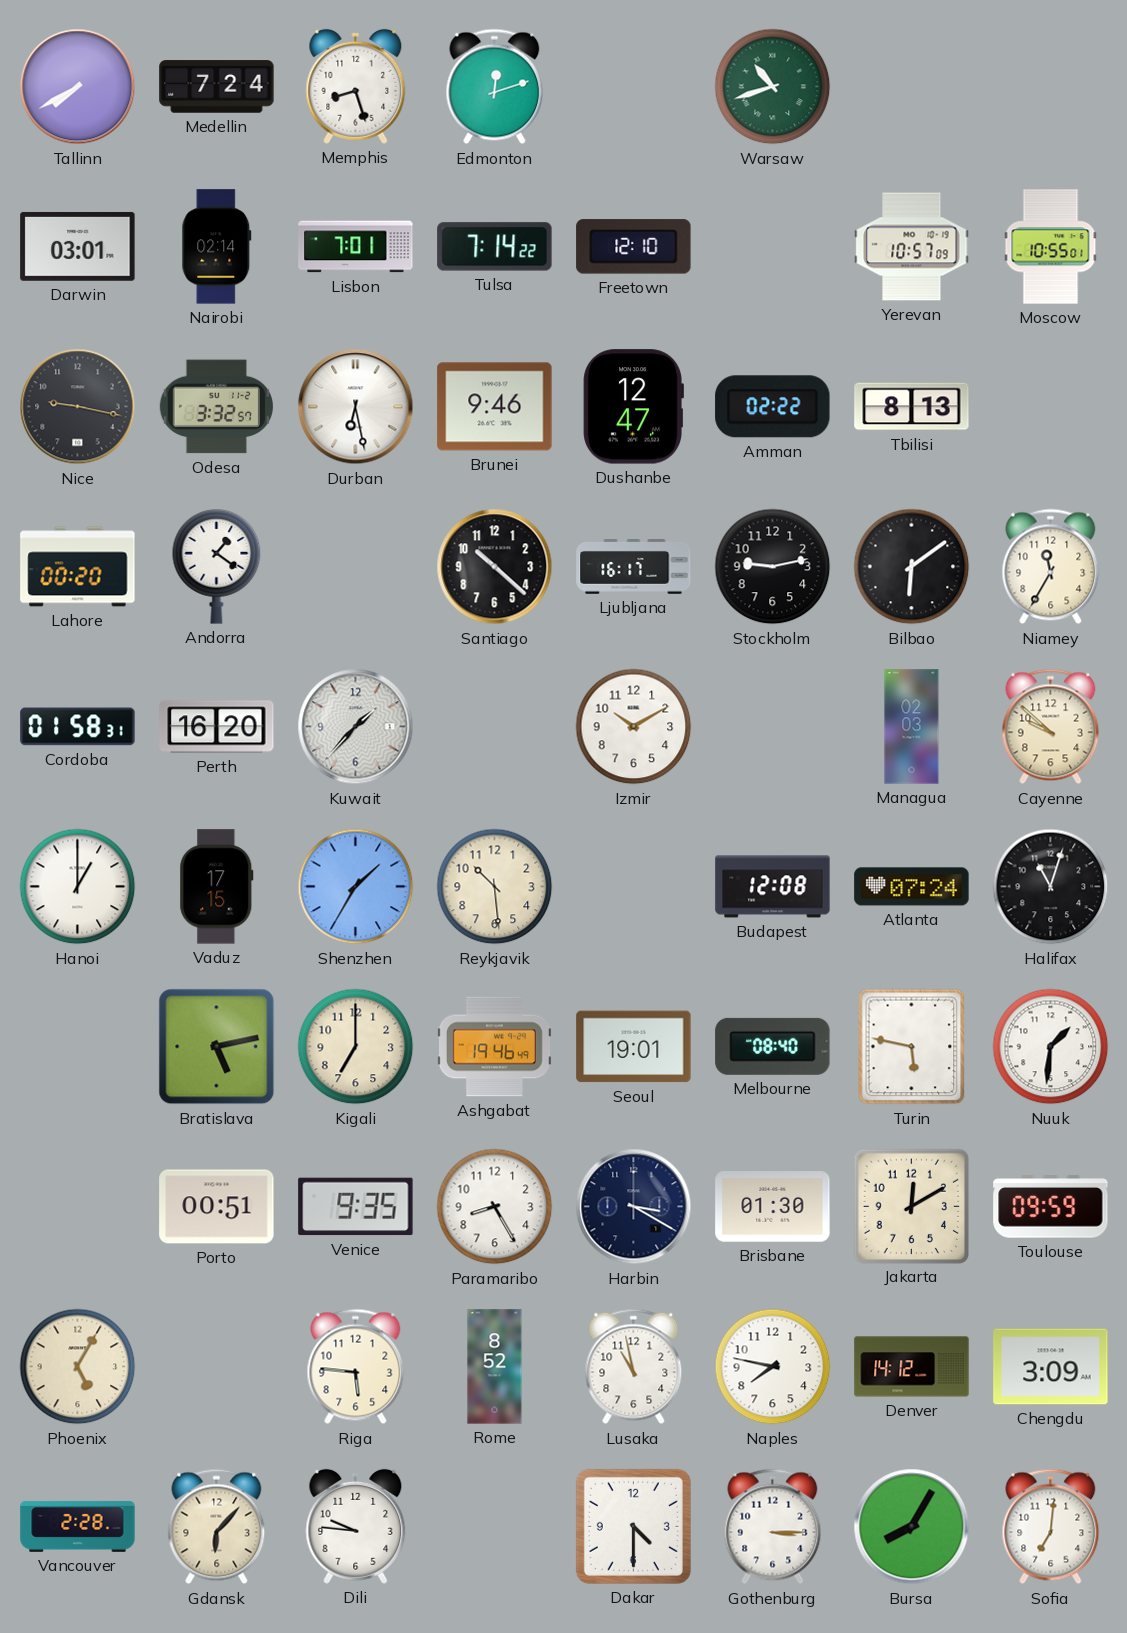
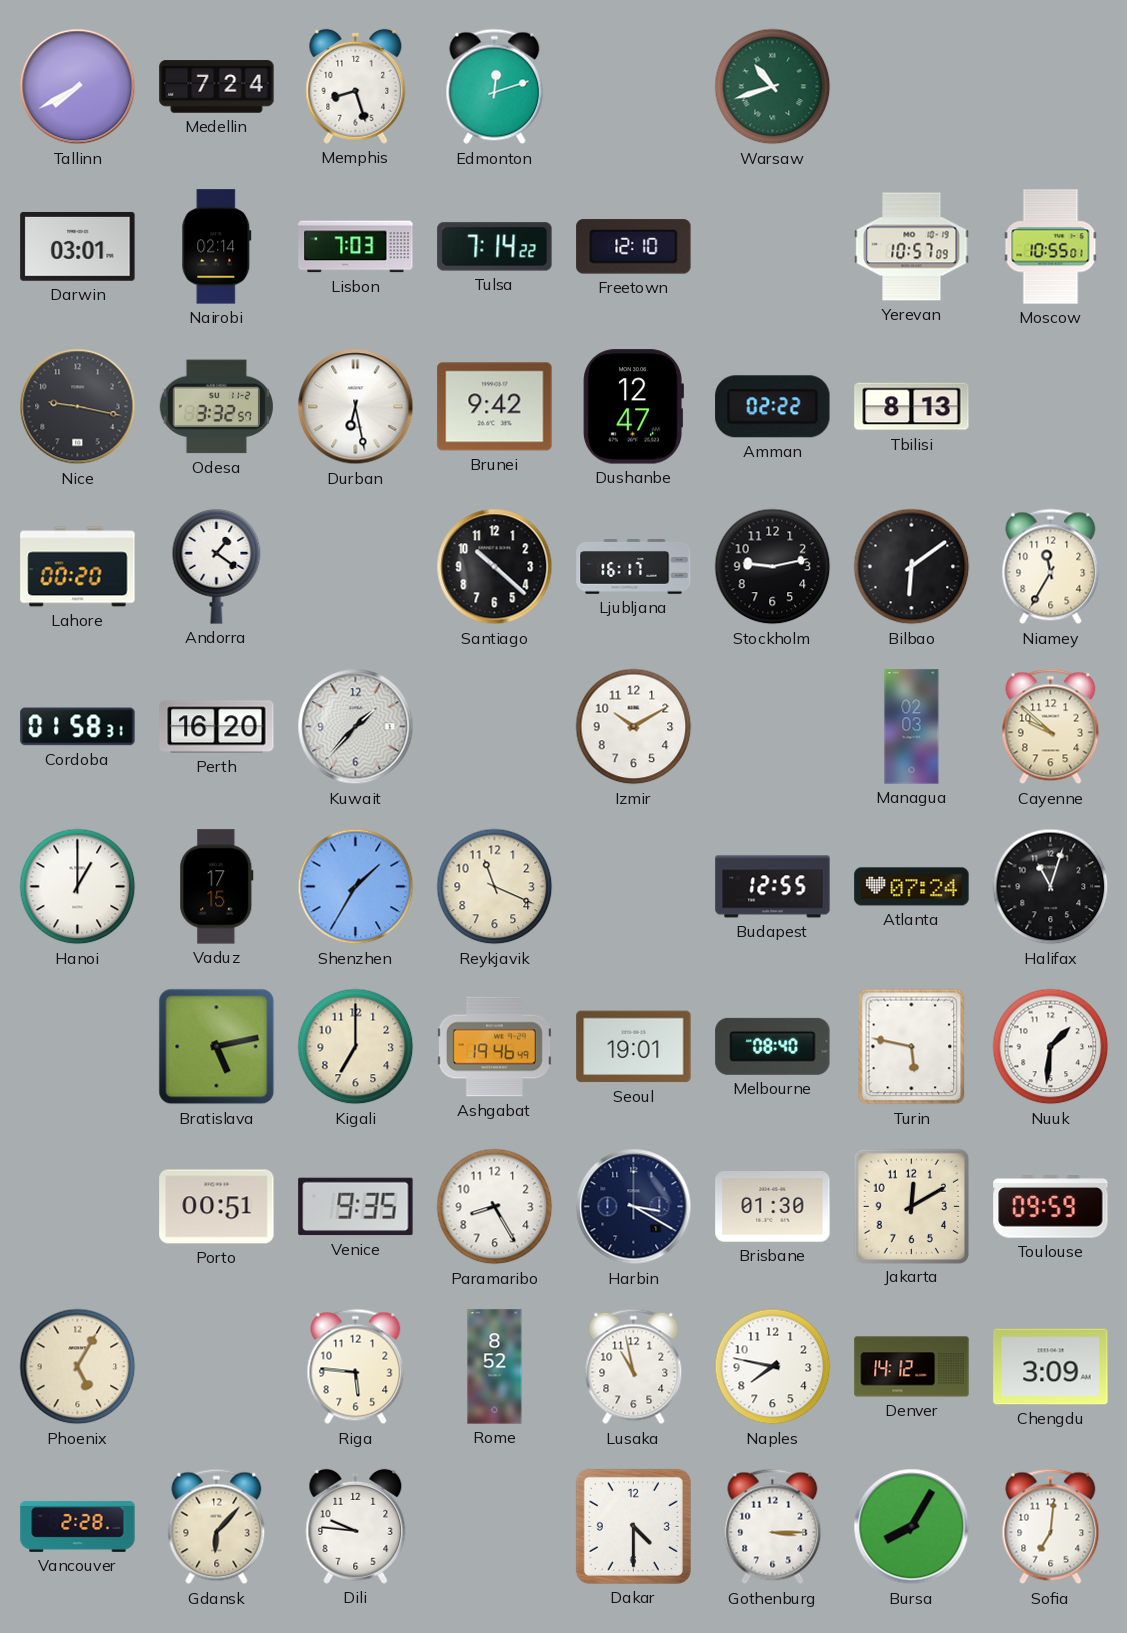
Lisbon: 7:01 -> 7:03 (356, 247)
Brunei: 9:46 -> 9:42 (495, 407)
Reykjavik: 10:29 -> 11:19 (495, 887)
Budapest: 12:08 -> 12:55 (773, 887)
